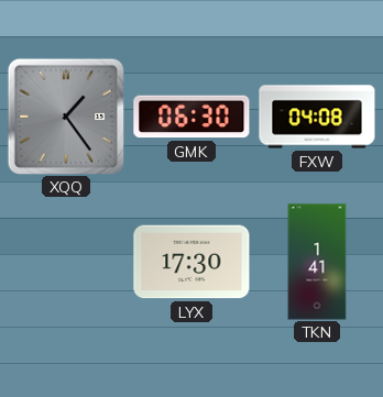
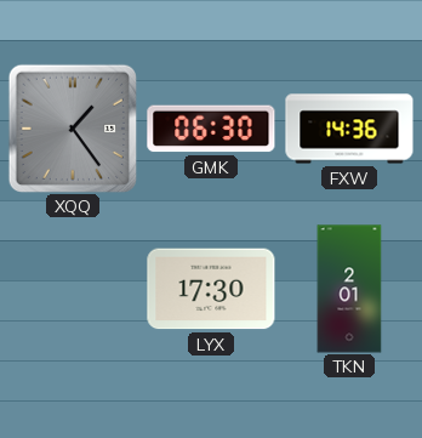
FXW: 04:08 -> 14:36 (349, 129)
TKN: 1:41 -> 2:01 (349, 289)
